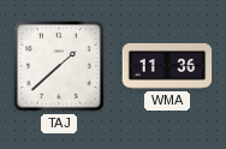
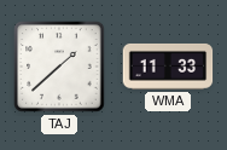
WMA: 11:36 -> 11:33 (168, 67)
